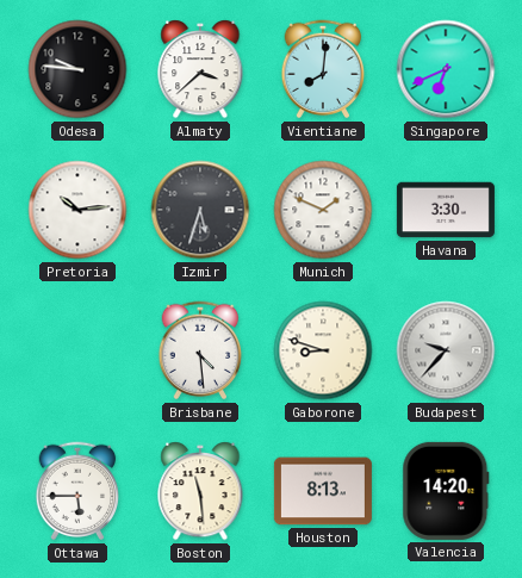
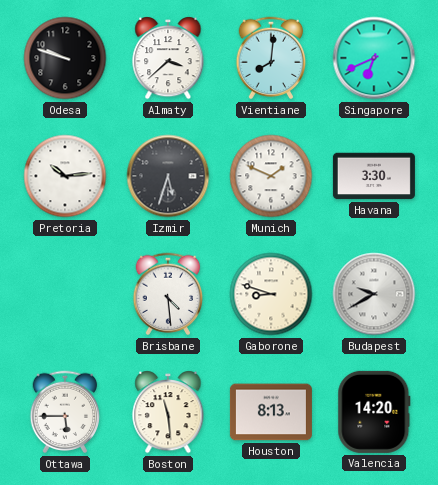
Odesa: 9:46 -> 9:48 (65, 58)
Budapest: 9:37 -> 9:40 (374, 294)
